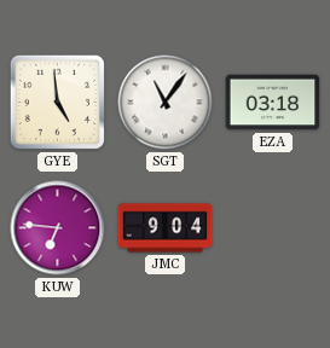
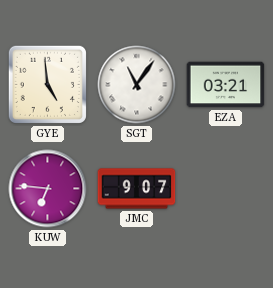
EZA: 03:18 -> 03:21 (226, 85)
JMC: 9:04 -> 9:07 (137, 189)
